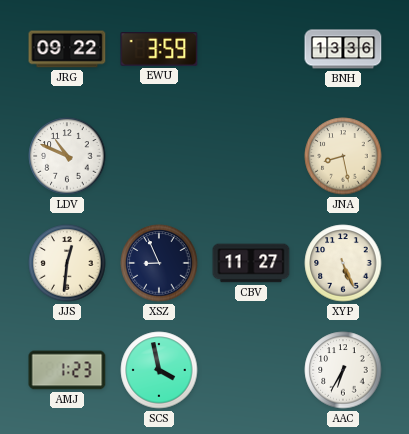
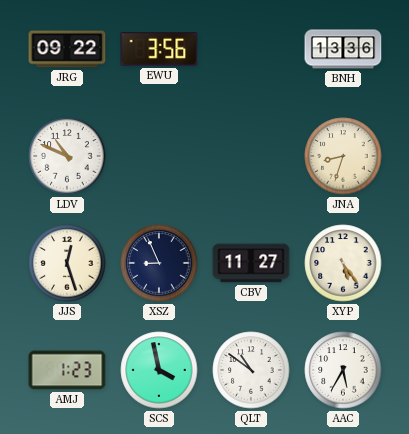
EWU: 3:59 -> 3:56 (159, 49)
JNA: 8:28 -> 8:33 (343, 156)
JJS: 12:31 -> 12:27 (67, 263)
XYP: 5:26 -> 5:24 (343, 263)
QLT: none -> 10:51 (251, 370)
AAC: 6:35 -> 5:35 (343, 370)
